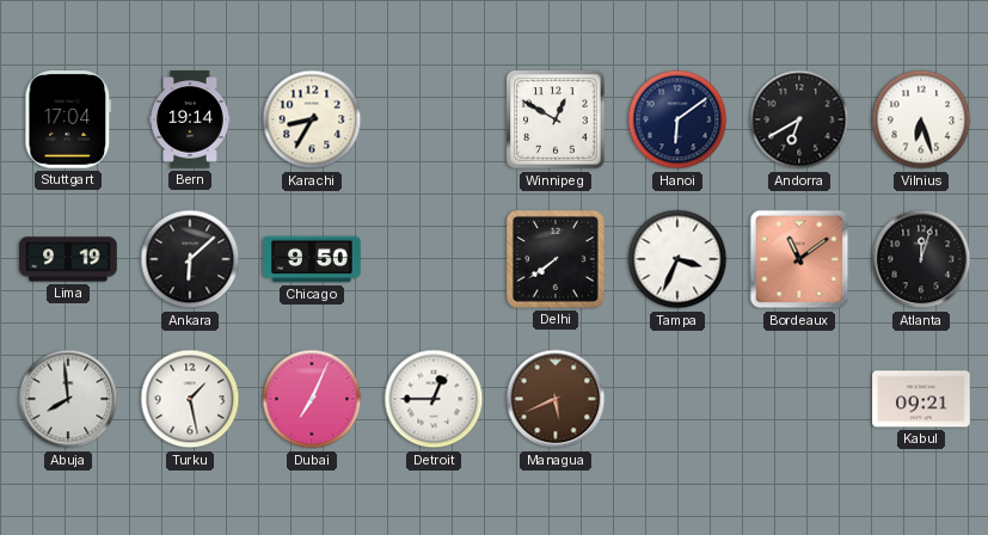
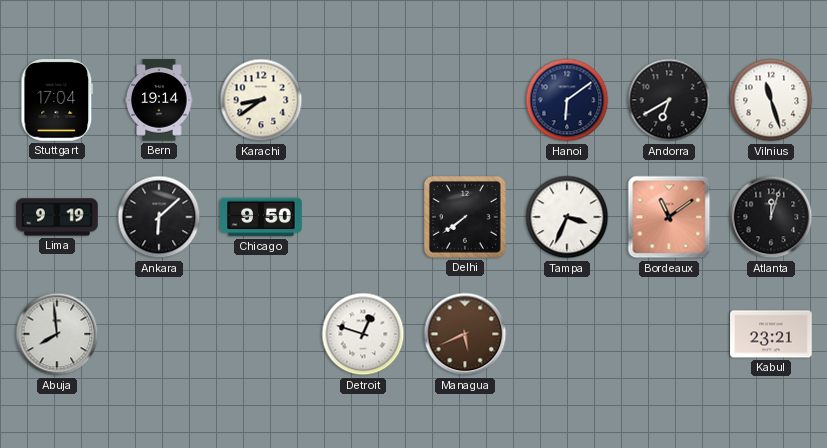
Karachi: 8:35 -> 8:39 (261, 100)
Winnipeg: 12:50 -> none (556, 119)
Vilnius: 6:27 -> 11:27 (771, 100)
Turku: 1:28 -> none (190, 399)
Dubai: 7:04 -> none (312, 399)
Detroit: 12:45 -> 12:48 (363, 334)
Kabul: 09:21 -> 23:21 (771, 334)
